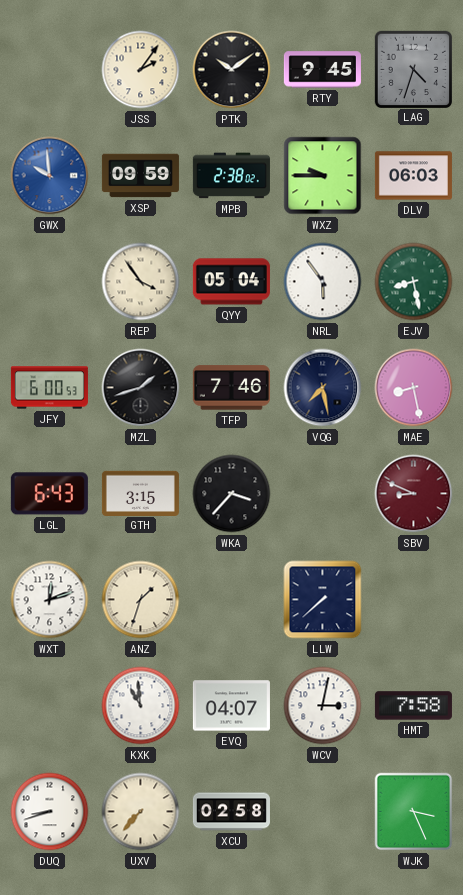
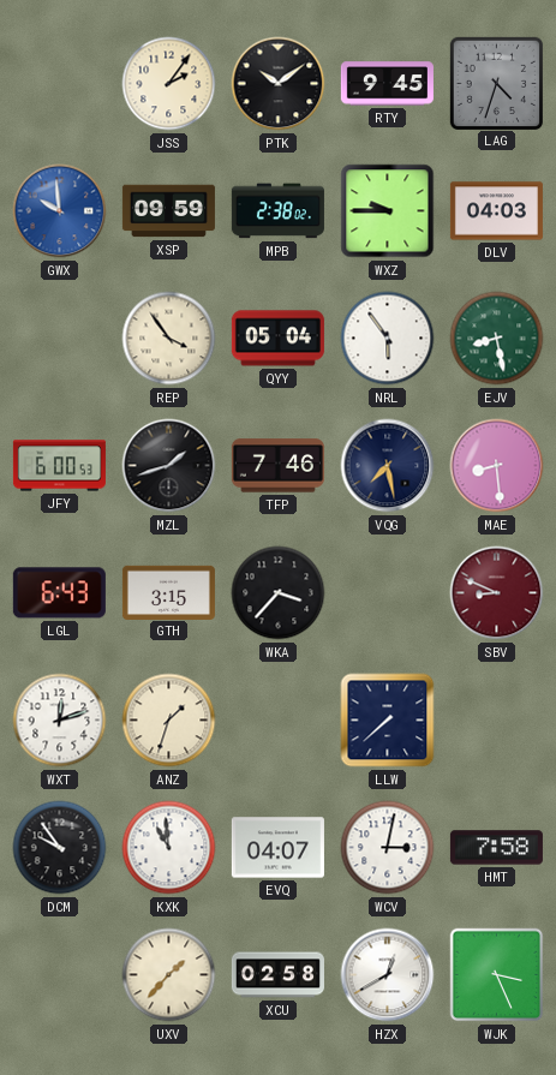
DLV: 06:03 -> 04:03 (496, 211)
MAE: 8:28 -> 8:29 (497, 466)
DCM: none -> 9:54 (60, 848)
DUQ: 8:42 -> none (50, 812)
UXV: 7:37 -> 1:37 (169, 975)
HZX: none -> 12:40 (388, 975)
